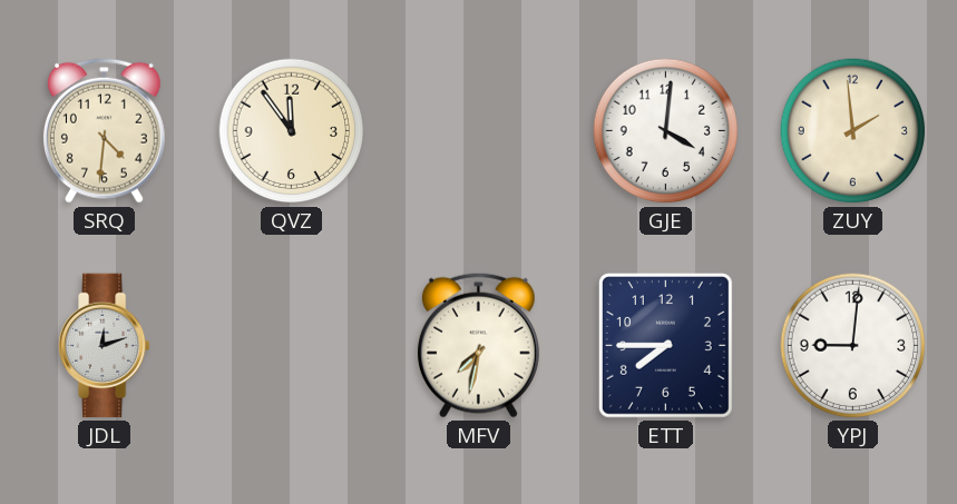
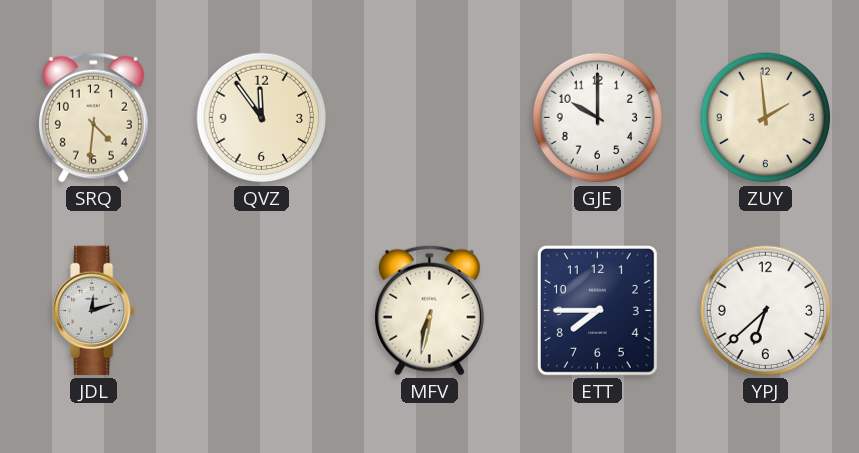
GJE: 4:01 -> 10:00 (598, 118)
MFV: 7:32 -> 6:32 (429, 310)
YPJ: 9:01 -> 6:38 (766, 311)
